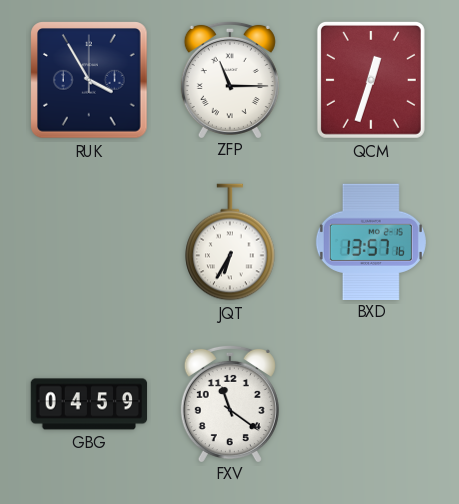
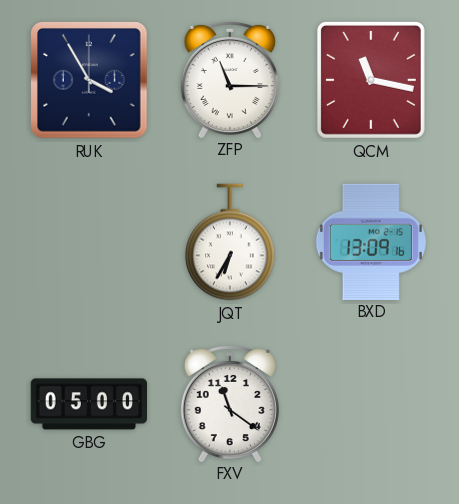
QCM: 12:33 -> 11:17 (371, 80)
BXD: 13:57 -> 13:09 (371, 241)
GBG: 04:59 -> 05:00 (89, 404)
